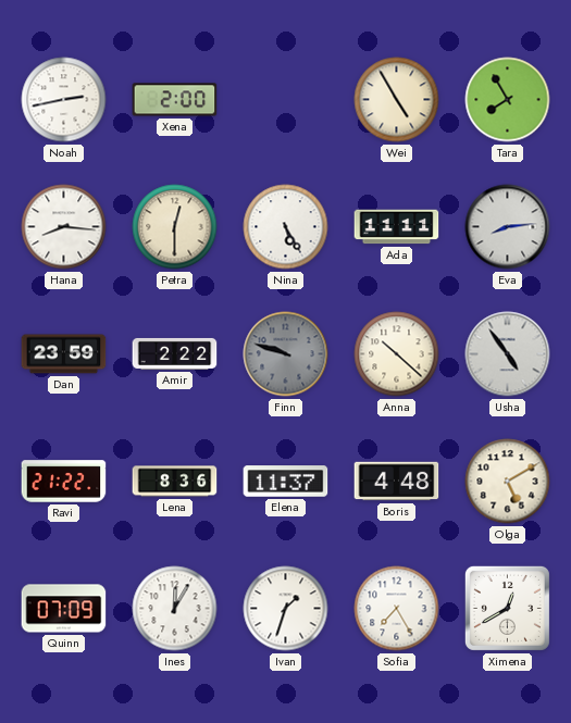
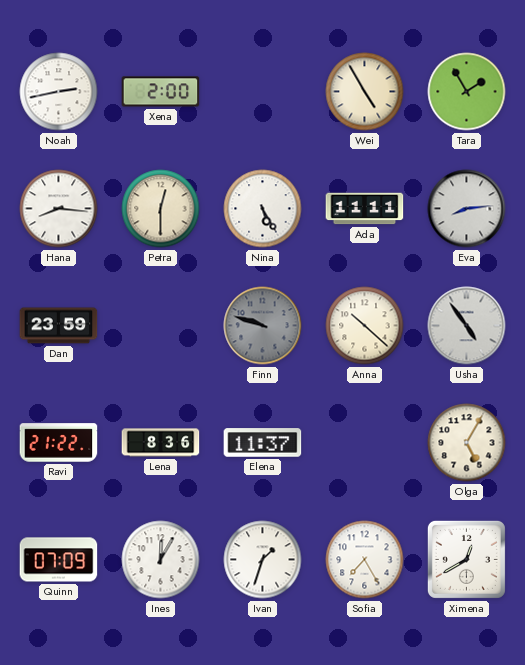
Tara: 7:55 -> 1:55 (467, 92)
Amir: 2:22 -> none (175, 353)
Boris: 4:48 -> none (397, 482)
Olga: 5:10 -> 5:05 (467, 443)
